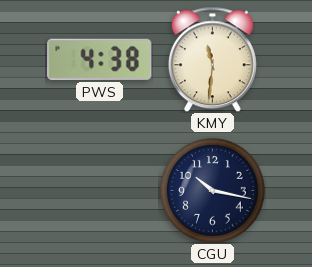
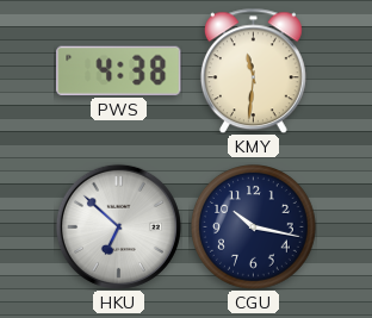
HKU: none -> 6:52 (118, 226)
